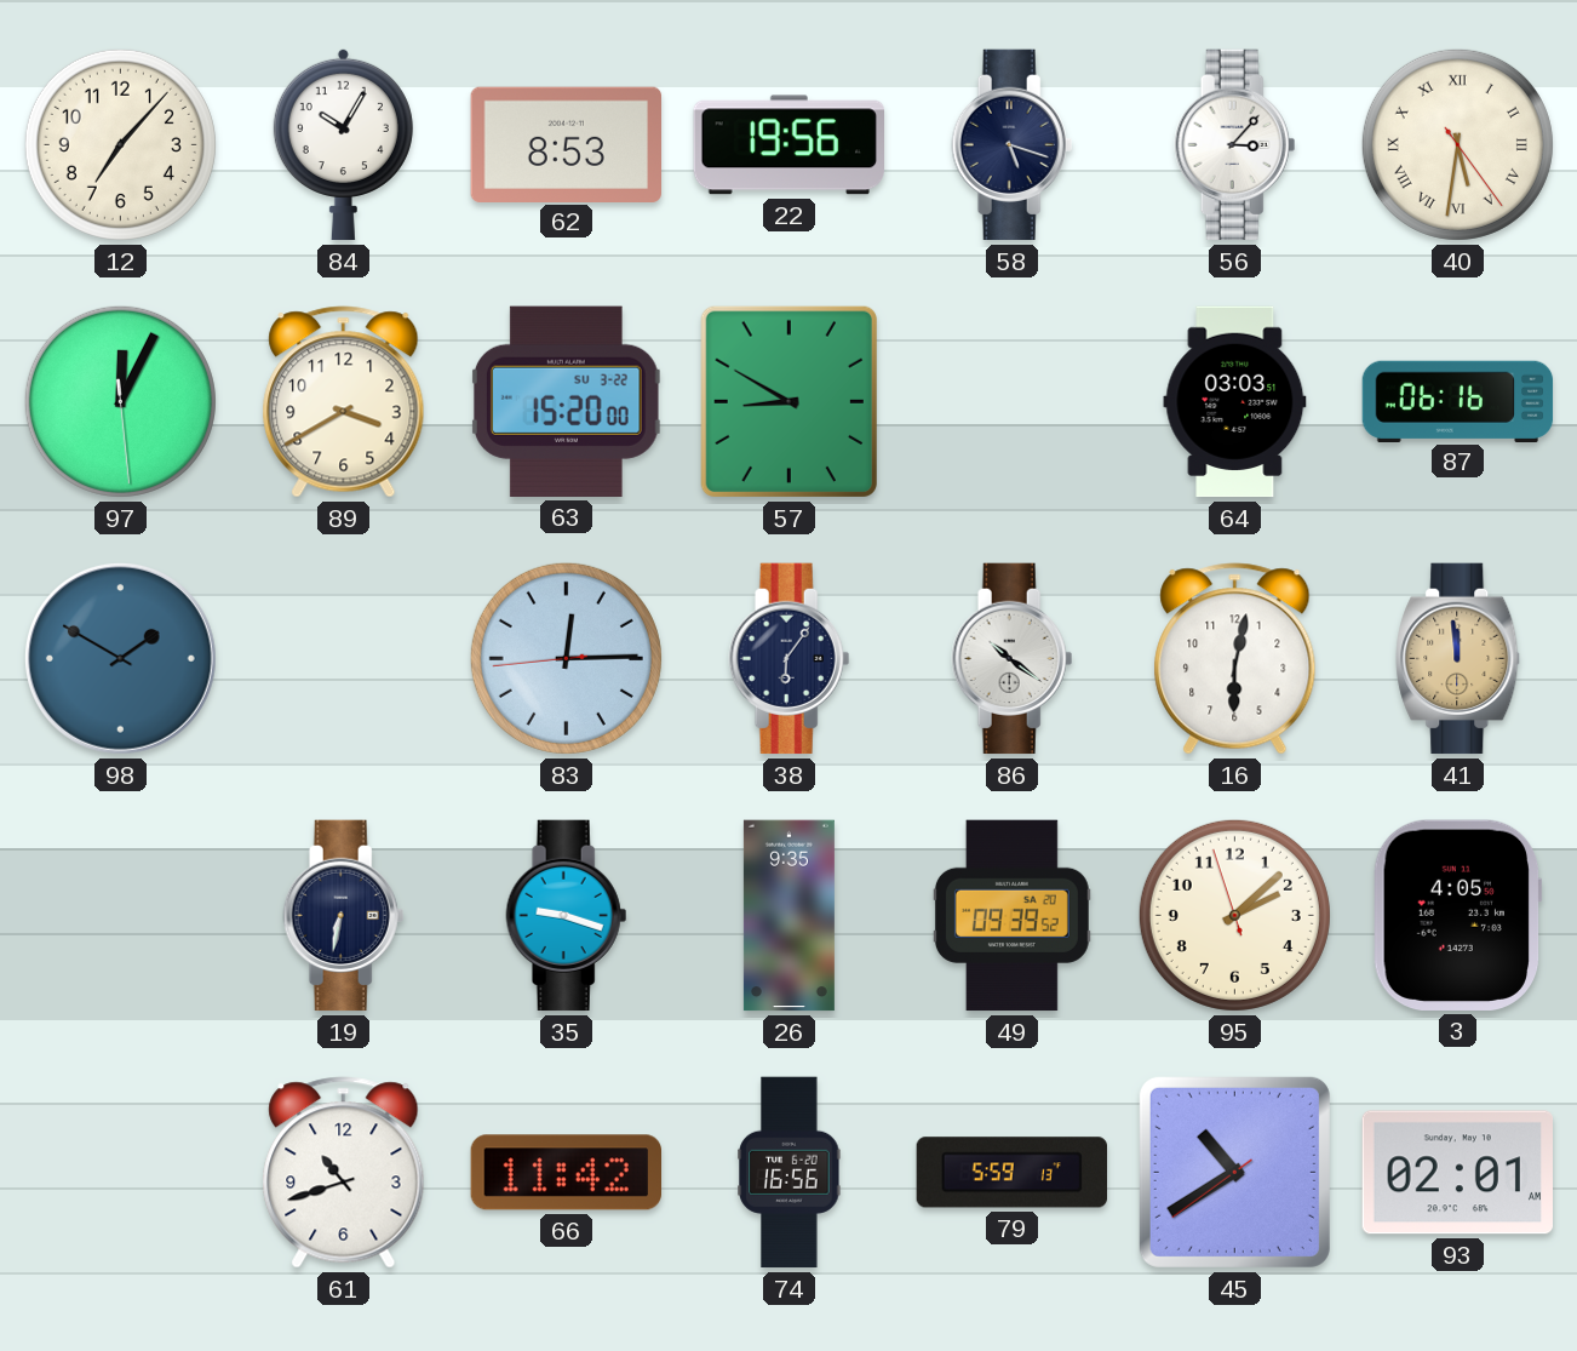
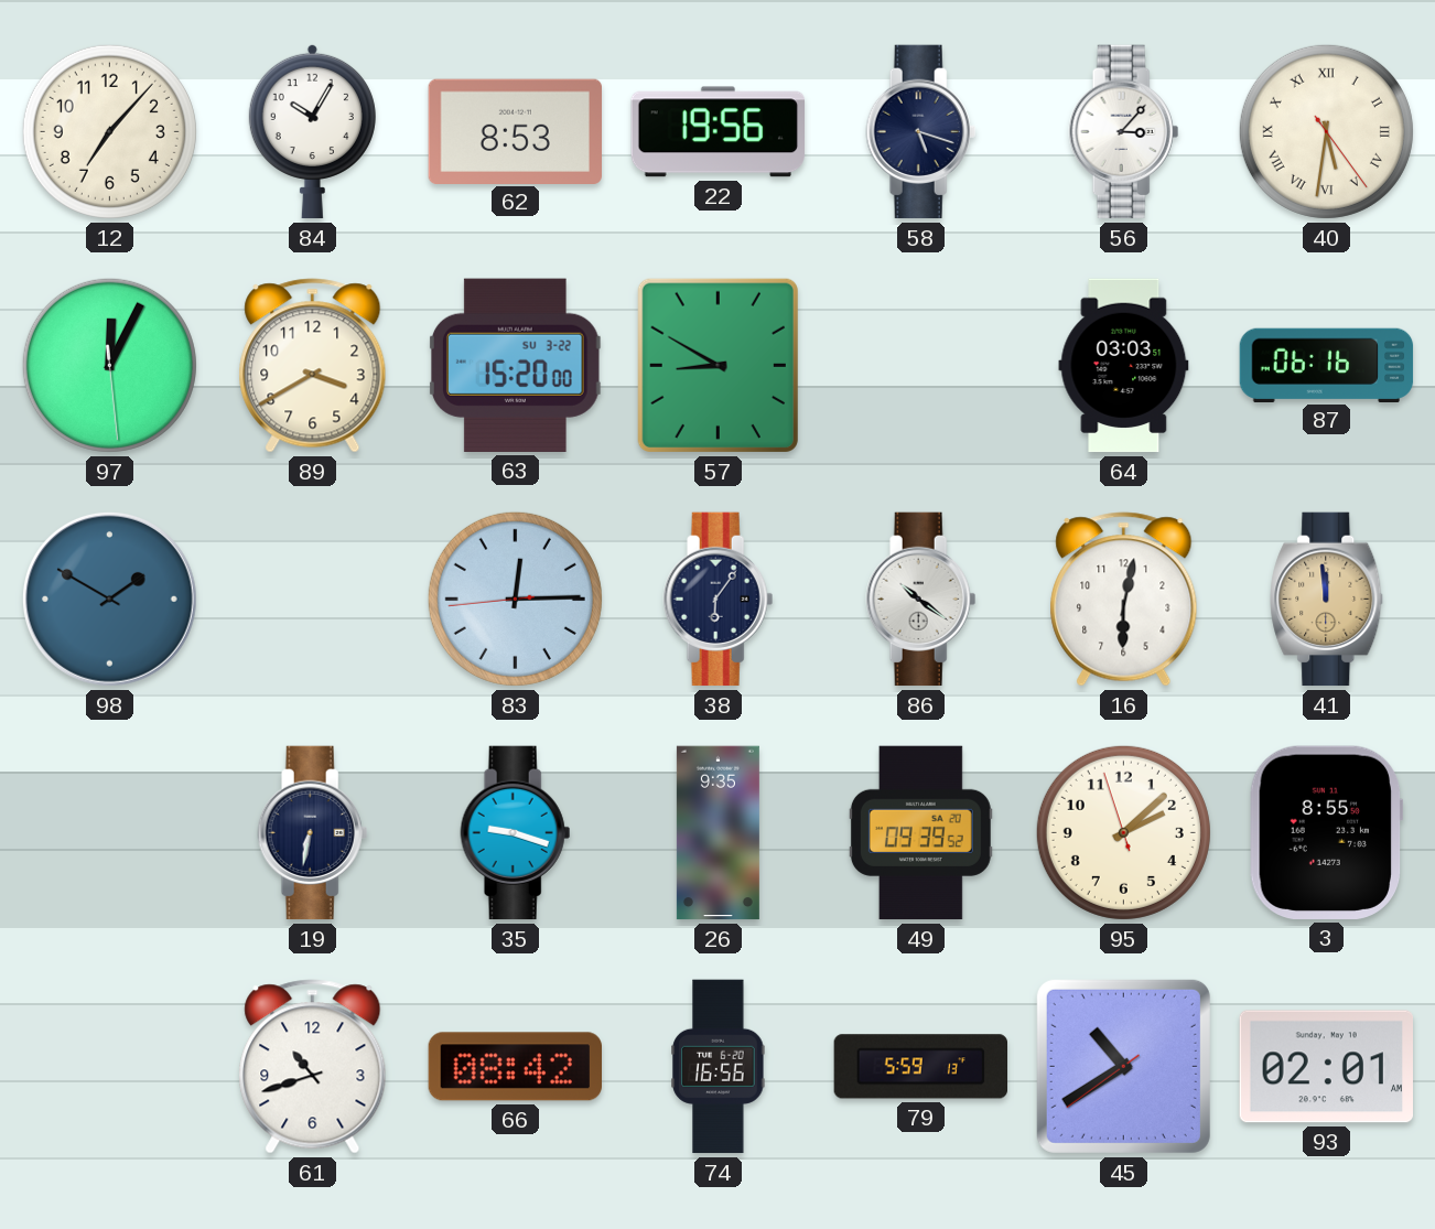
3: 4:05 -> 8:55 (1326, 832)
66: 11:42 -> 08:42 (515, 1067)
